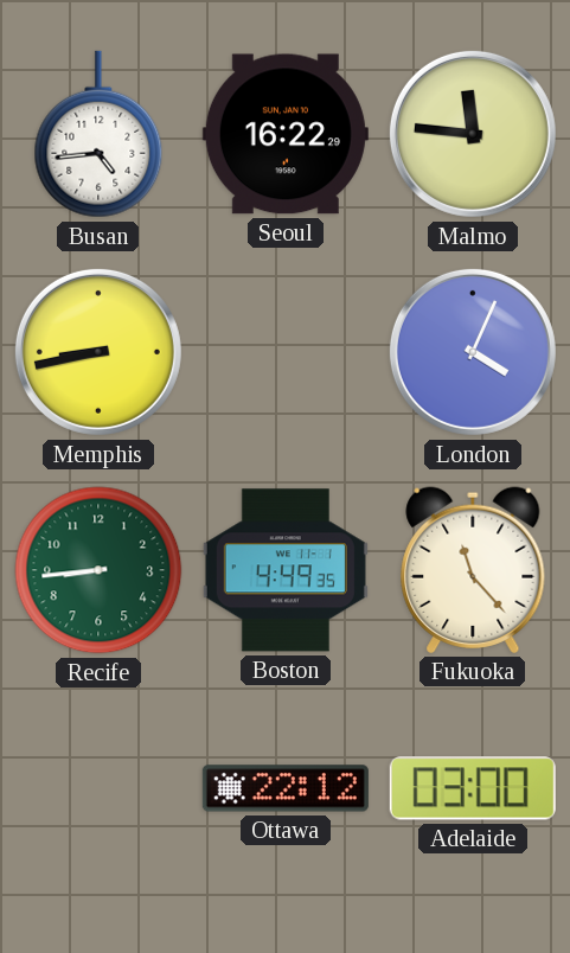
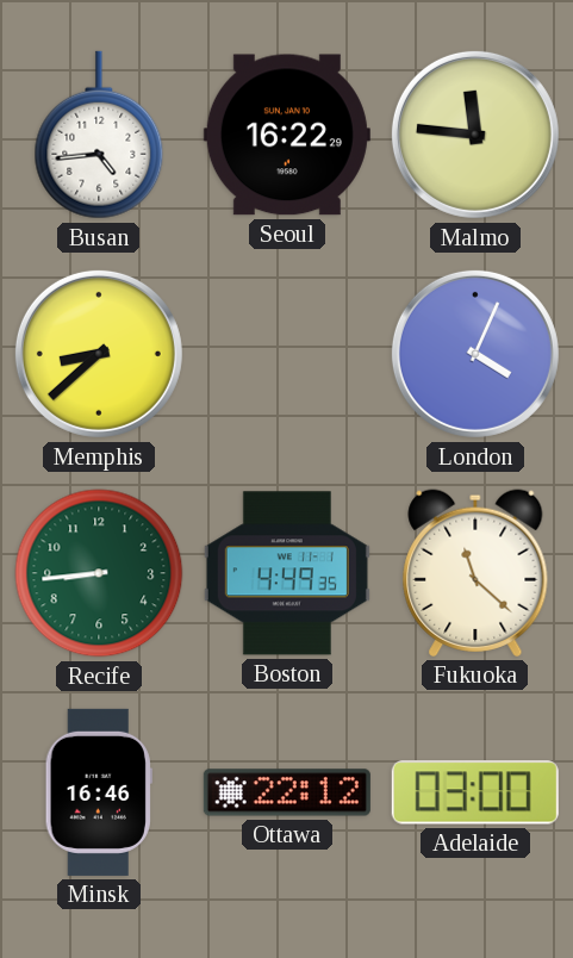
Memphis: 8:43 -> 8:38 (99, 354)
Fukuoka: 11:23 -> 11:22 (475, 573)
Minsk: none -> 16:46 (99, 792)
